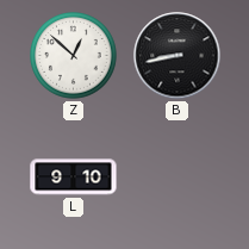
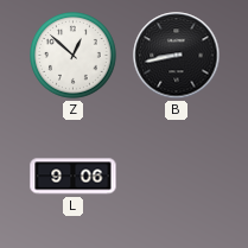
L: 9:10 -> 9:06 (74, 177)
